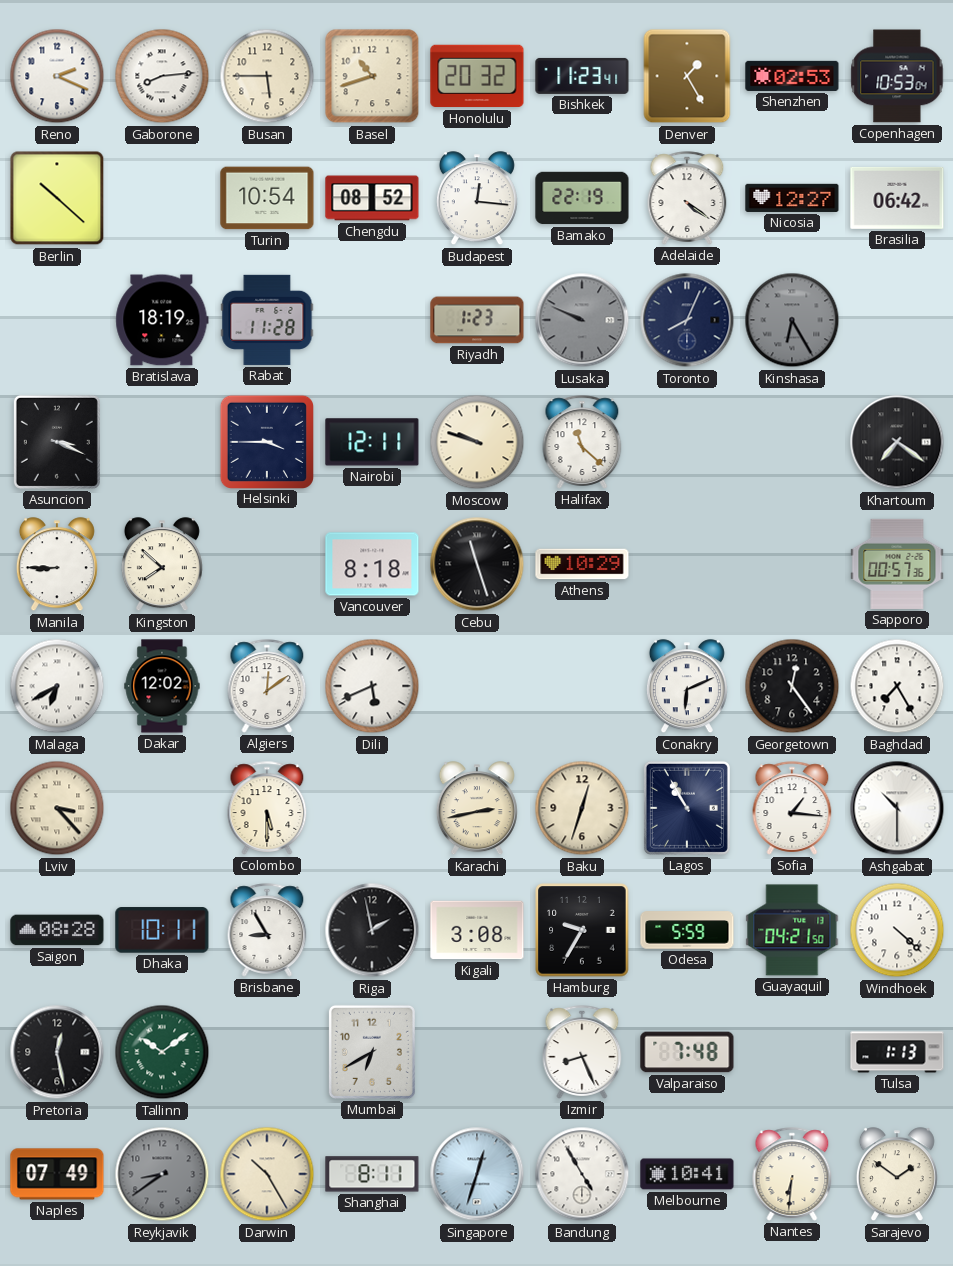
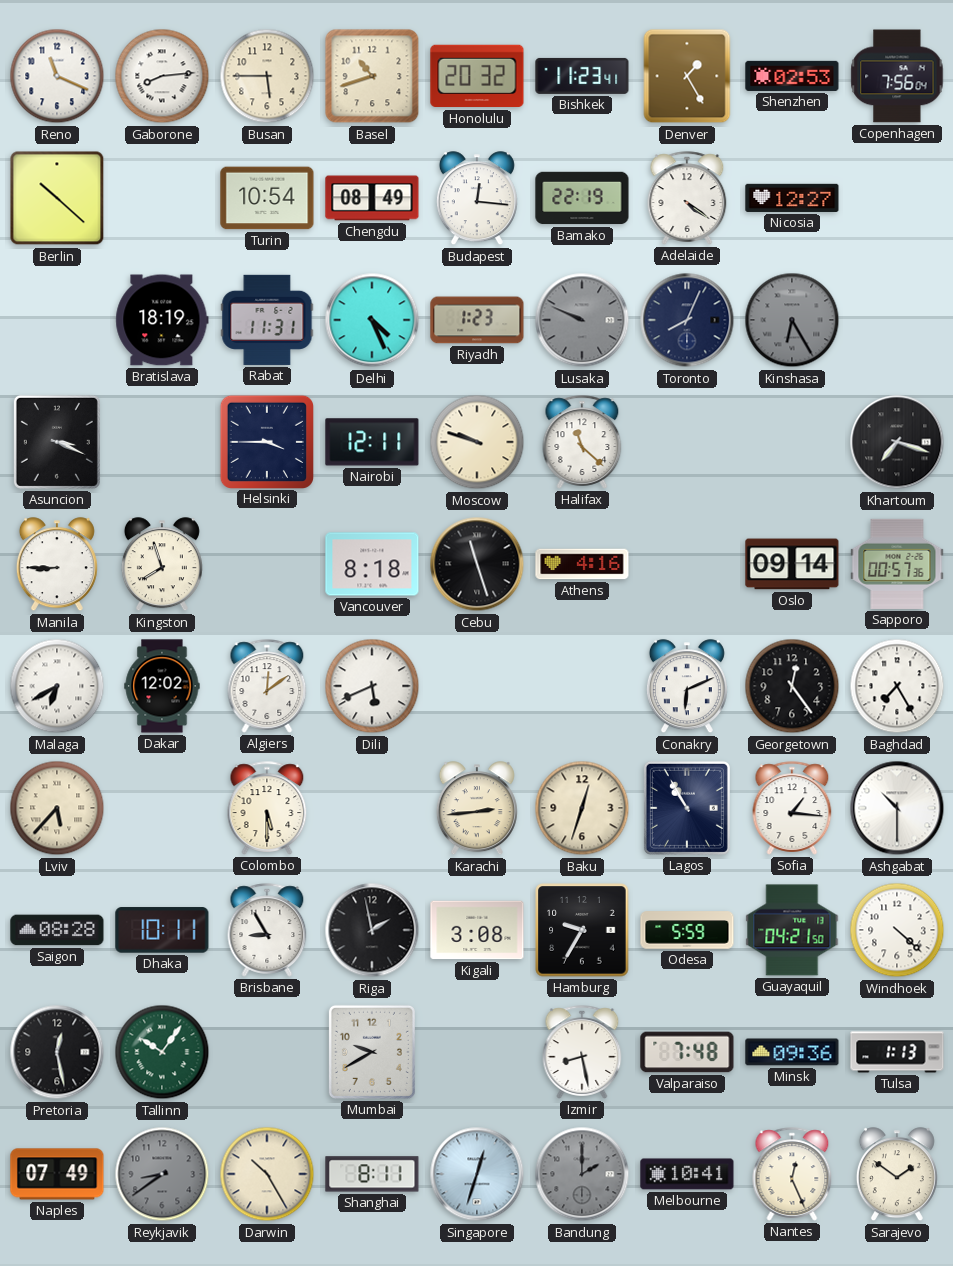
Reno: 2:19 -> 11:19 (57, 76)
Copenhagen: 10:53 -> 7:56 (897, 76)
Chengdu: 08:52 -> 08:49 (372, 198)
Brasilia: 06:42 -> none (897, 198)
Rabat: 11:28 -> 11:31 (267, 320)
Delhi: none -> 4:26 (372, 320)
Khartoum: 7:21 -> 7:18 (897, 442)
Kingston: 7:52 -> 7:57 (162, 565)
Athens: 10:29 -> 4:16 (582, 564)
Oslo: none -> 09:14 (792, 564)
Lviv: 3:23 -> 5:37 (57, 808)
Karachi: 2:43 -> 2:44 (477, 809)
Tallinn: 10:09 -> 10:06 (162, 1052)
Mumbai: 6:40 -> 9:40 (372, 1052)
Izmir: 8:26 -> 8:28 (582, 1052)
Minsk: none -> 09:36 (792, 1052)
Bandung: 4:55 -> 2:00 (582, 1174)
Bandung dial: white -> grey (582, 1174)
Nantes: 6:31 -> 12:26 (792, 1174)
